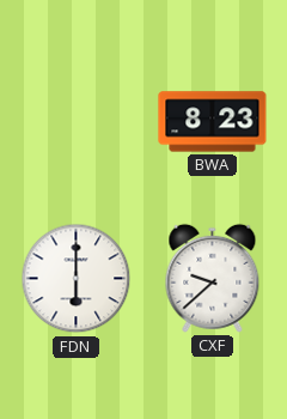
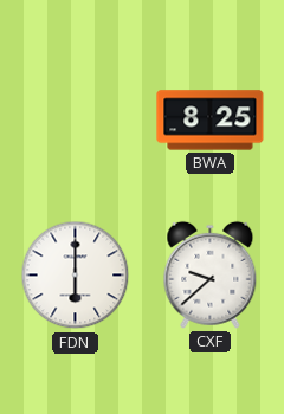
BWA: 8:23 -> 8:25 (211, 121)
